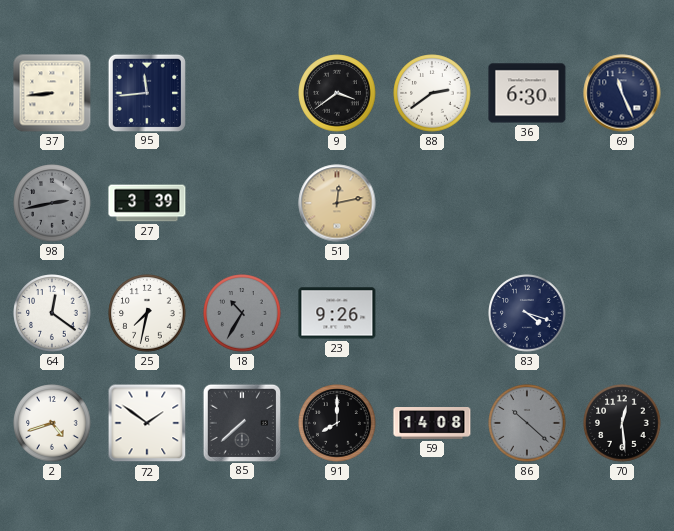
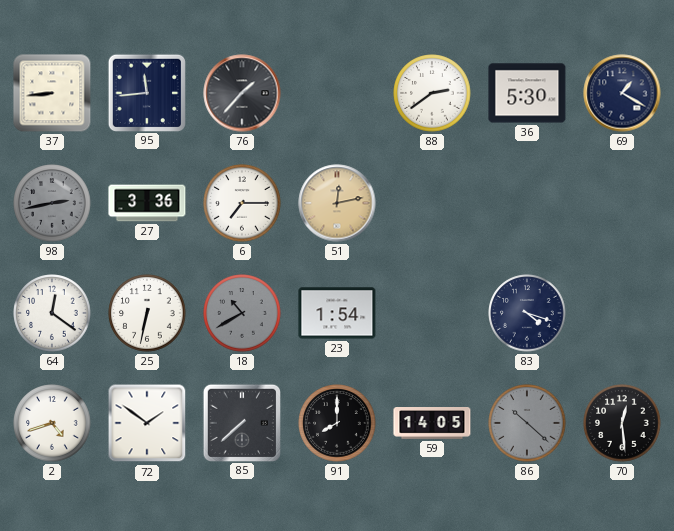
76: none -> 1:37 (242, 93)
9: 3:39 -> none (337, 93)
36: 6:30 -> 5:30 (527, 93)
69: 11:26 -> 1:20 (622, 93)
27: 3:39 -> 3:36 (147, 203)
6: none -> 7:15 (242, 203)
25: 7:32 -> 6:32 (147, 313)
18: 10:35 -> 10:40 (242, 313)
23: 9:26 -> 1:54 (337, 313)
59: 14:08 -> 14:05 (432, 424)
